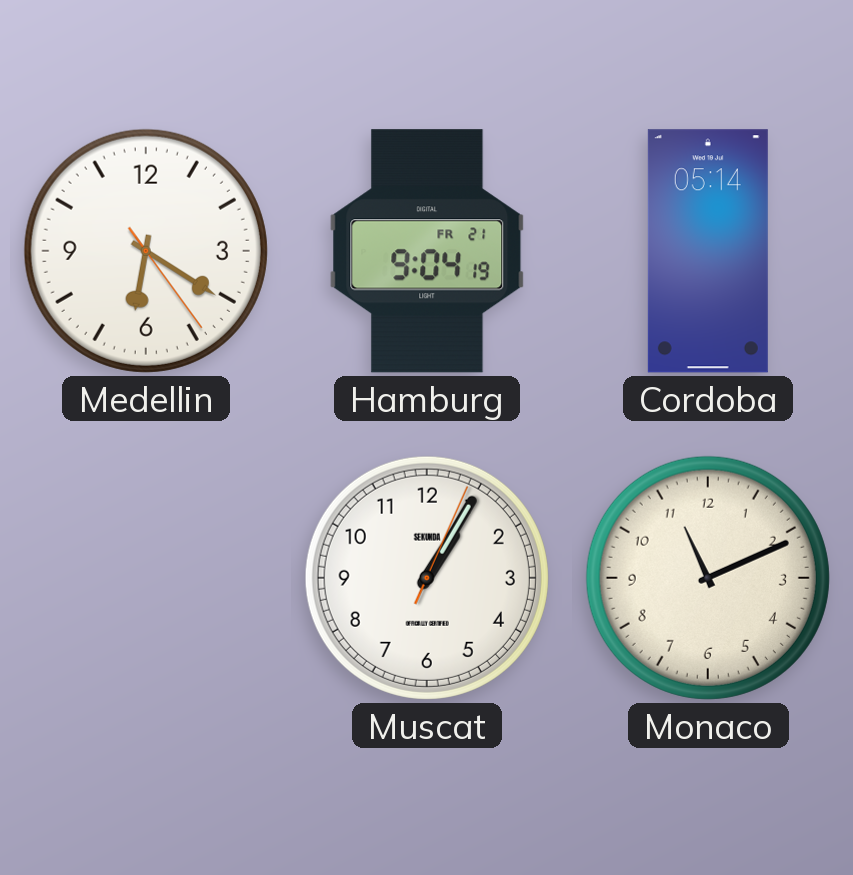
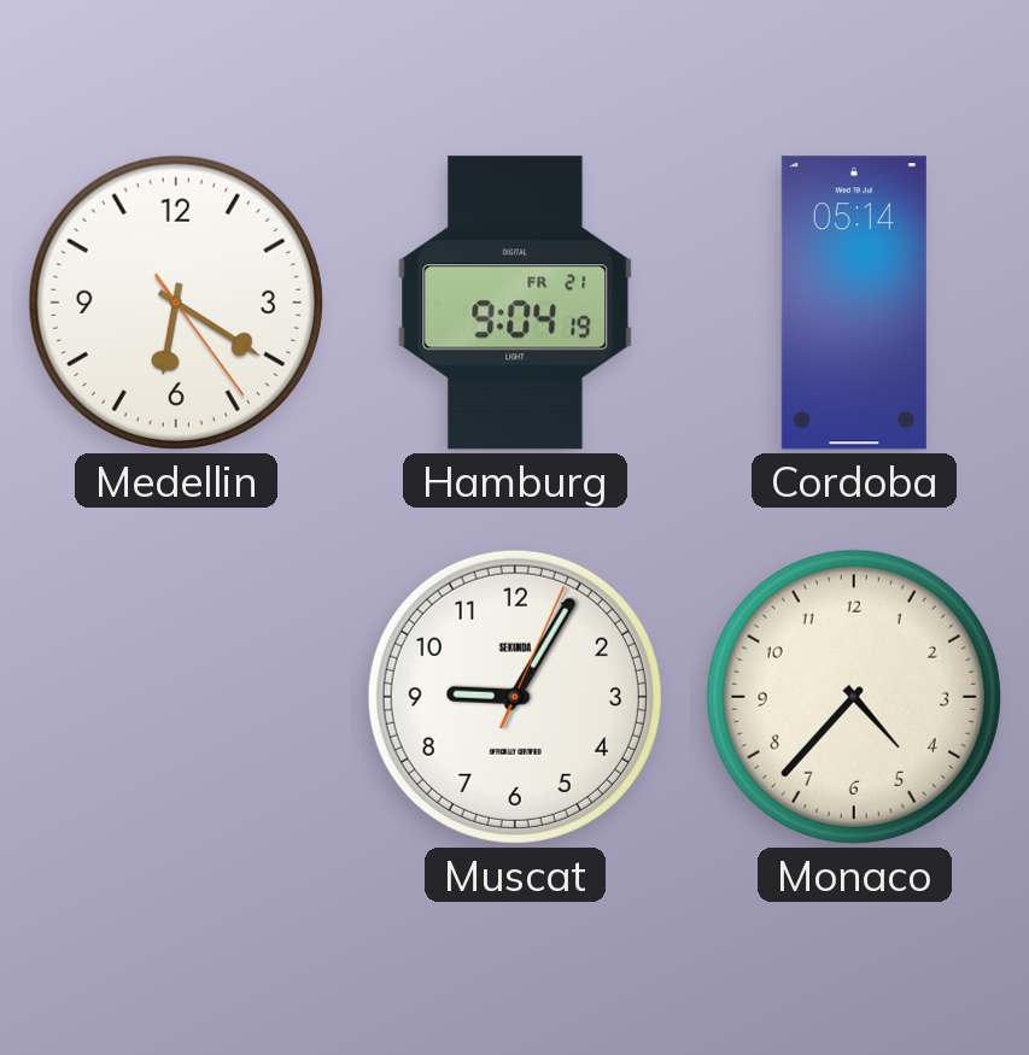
Muscat: 1:05 -> 9:05 (515, 697)
Monaco: 11:11 -> 4:37 (854, 697)
